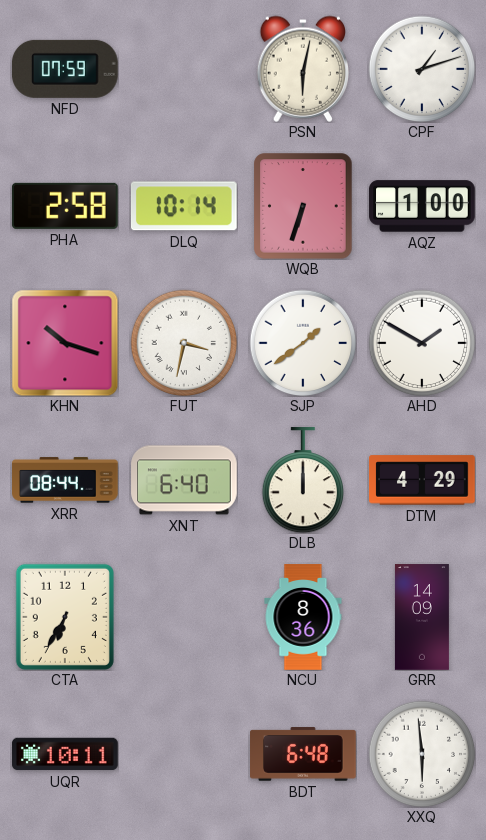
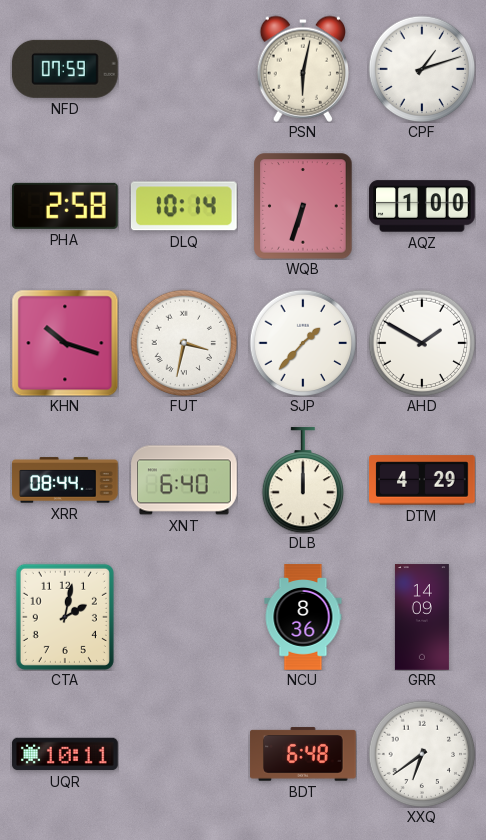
SJP: 1:39 -> 1:37 (303, 343)
CTA: 6:35 -> 2:02 (65, 617)
XXQ: 5:59 -> 6:39 (422, 754)
